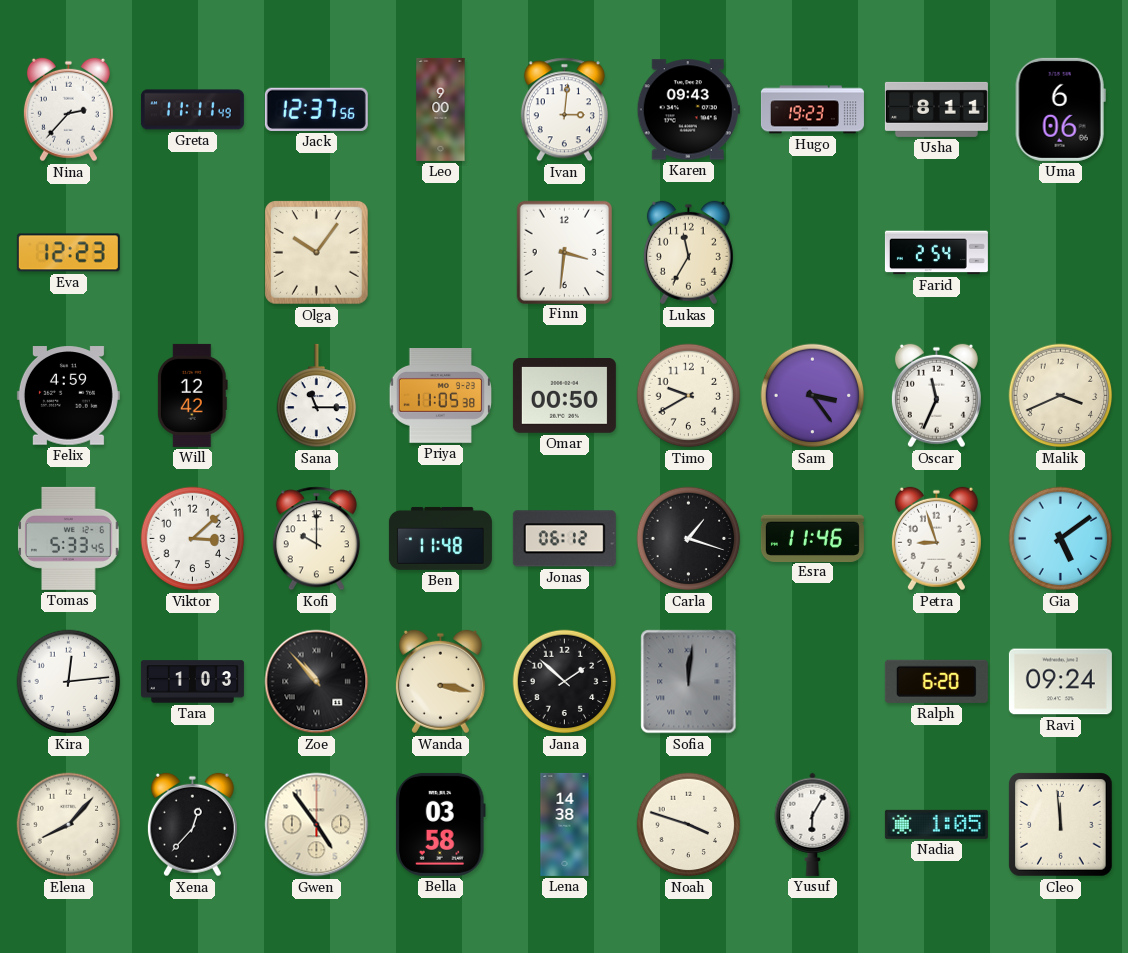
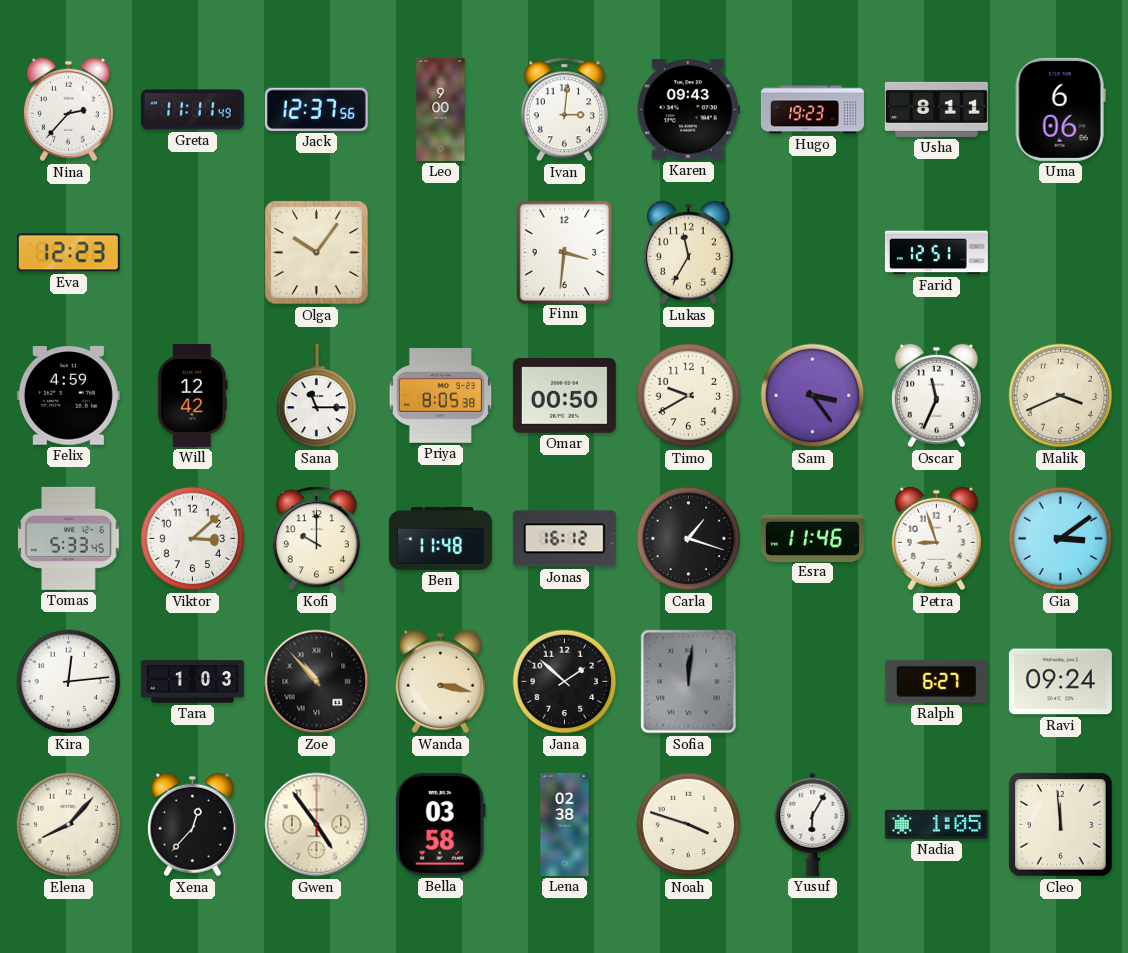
Farid: 2:54 -> 12:51 (936, 253)
Priya: 11:05 -> 8:05 (440, 396)
Jonas: 06:12 -> 16:12 (564, 539)
Gia: 5:09 -> 3:09 (1061, 539)
Ralph: 6:20 -> 6:27 (936, 681)
Lena: 14:38 -> 02:38 (565, 824)
